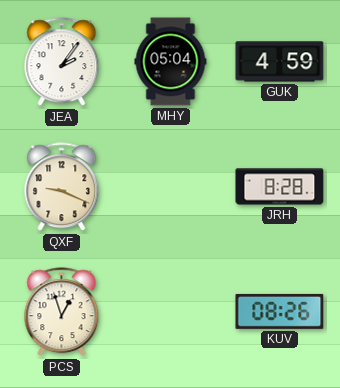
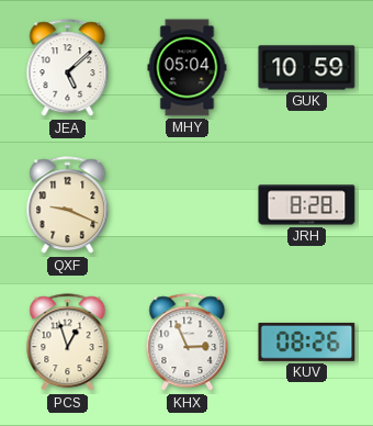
JEA: 2:06 -> 5:08 (68, 68)
GUK: 4:59 -> 10:59 (307, 68)
KHX: none -> 2:56 (188, 343)
